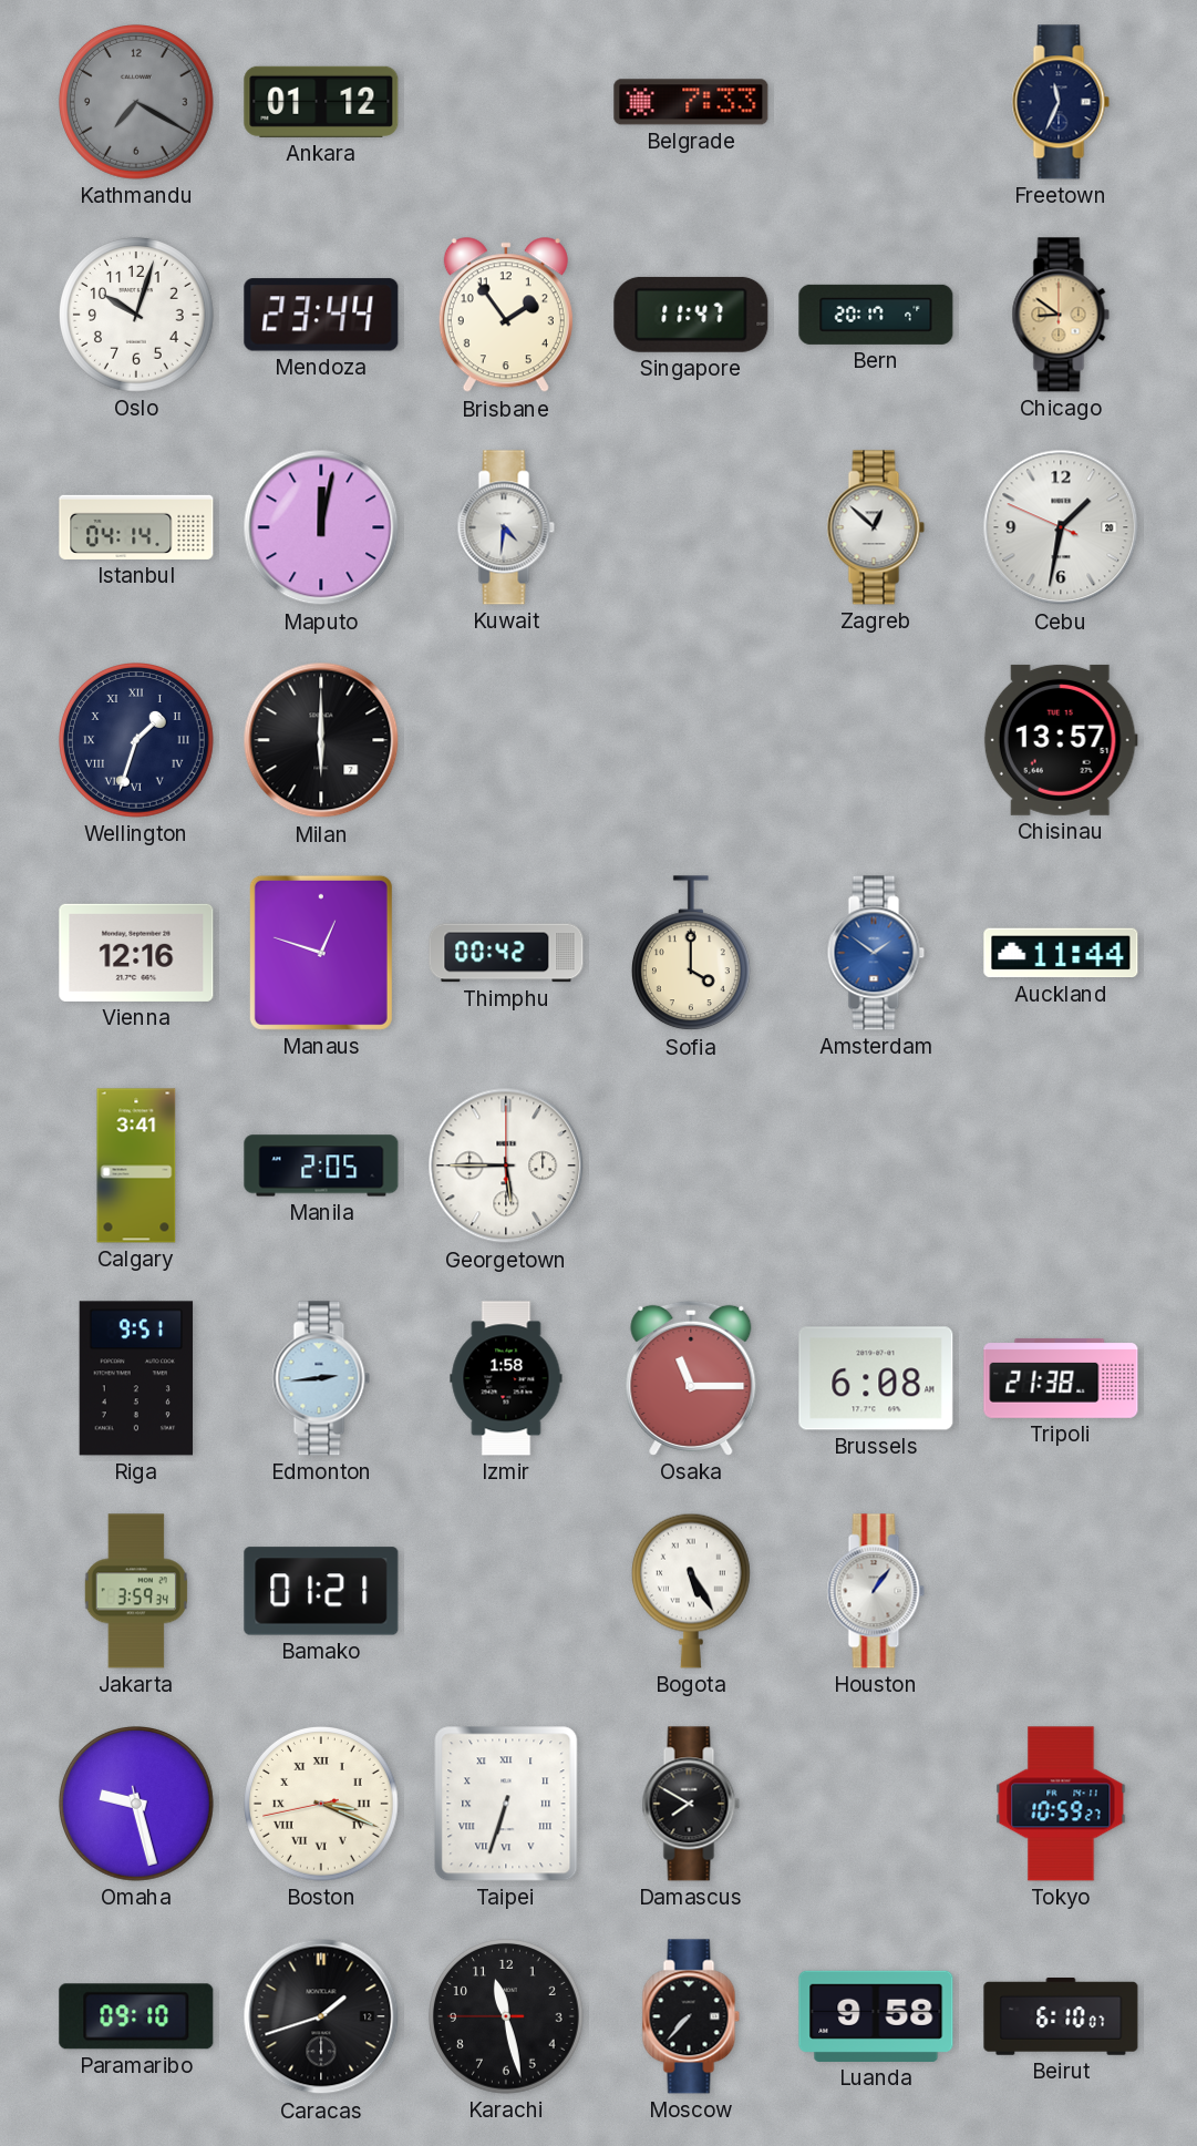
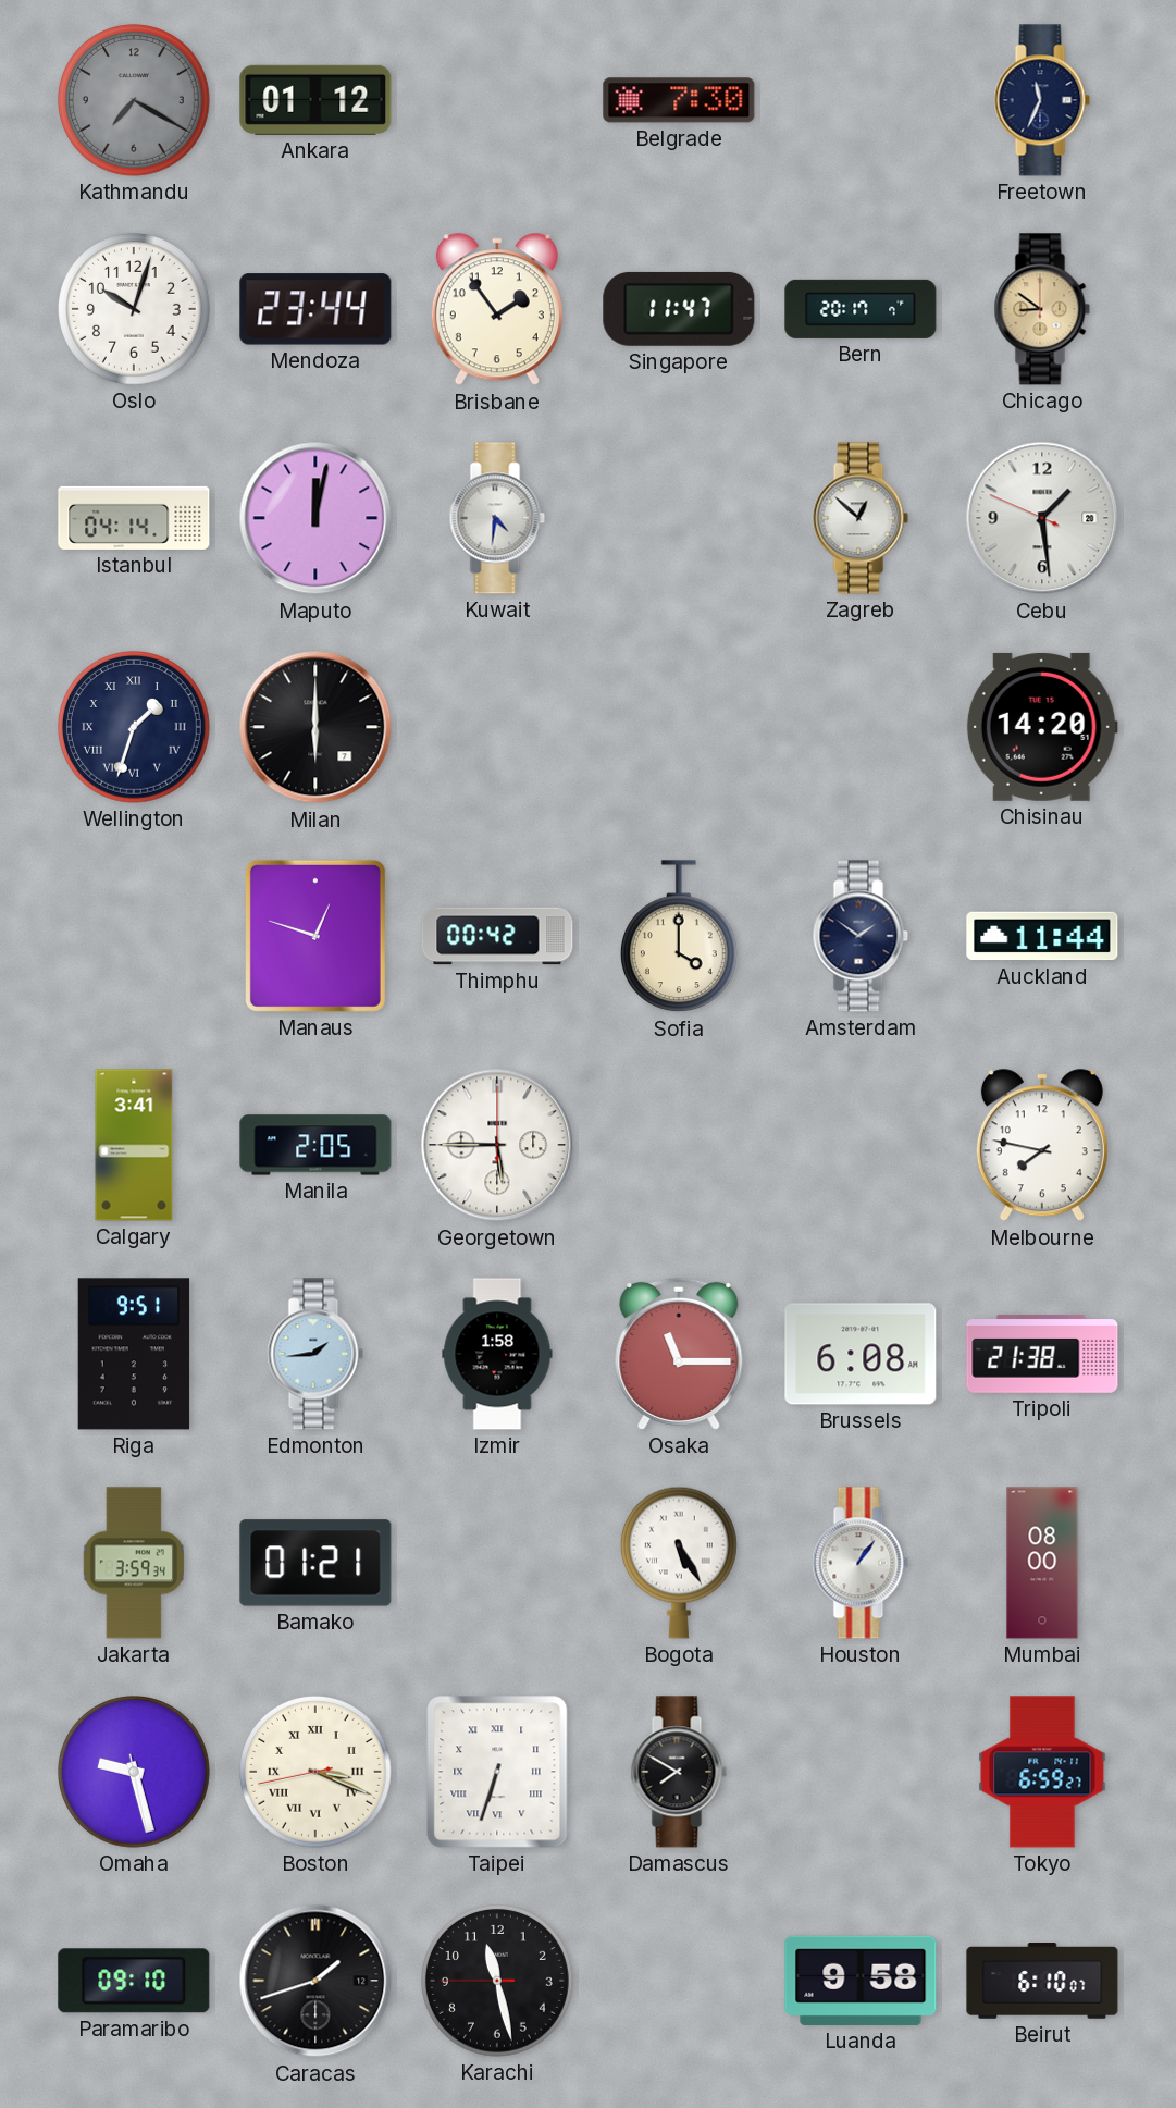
Belgrade: 7:33 -> 7:30 (679, 100)
Cebu: 1:31 -> 1:28 (1042, 518)
Chisinau: 13:57 -> 14:20 (1042, 727)
Vienna: 12:16 -> none (136, 953)
Amsterdam dial: blue -> navy (861, 936)
Melbourne: none -> 7:47 (1042, 1146)
Edmonton: 2:44 -> 1:44 (315, 1354)
Mumbai: none -> 08:00 (1042, 1563)
Tokyo: 10:59 -> 6:59 (1042, 1772)
Moscow: 7:37 -> none (691, 2016)
